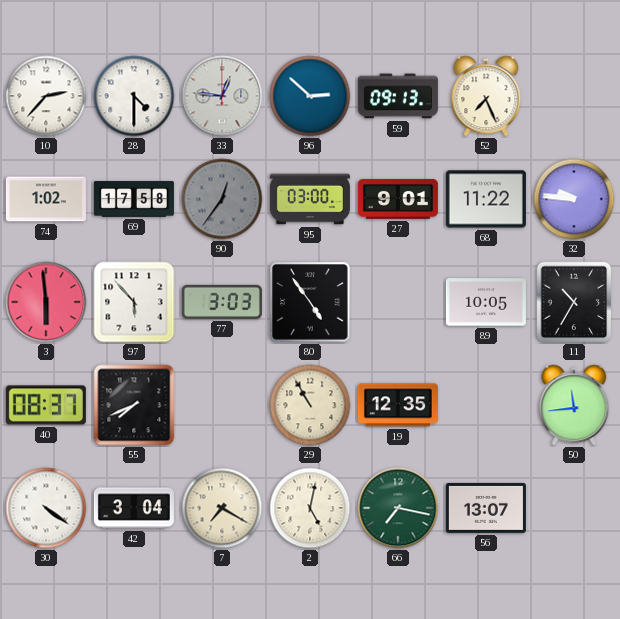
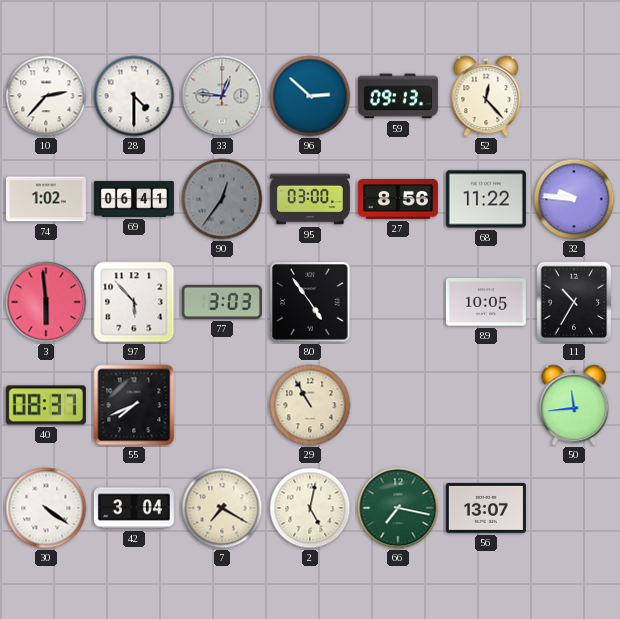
52: 7:26 -> 12:23 (486, 96)
69: 17:58 -> 06:41 (134, 199)
27: 9:01 -> 8:56 (398, 199)
19: 12:35 -> none (398, 405)
